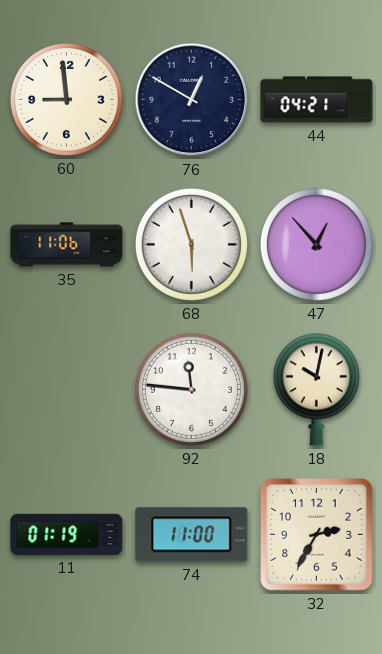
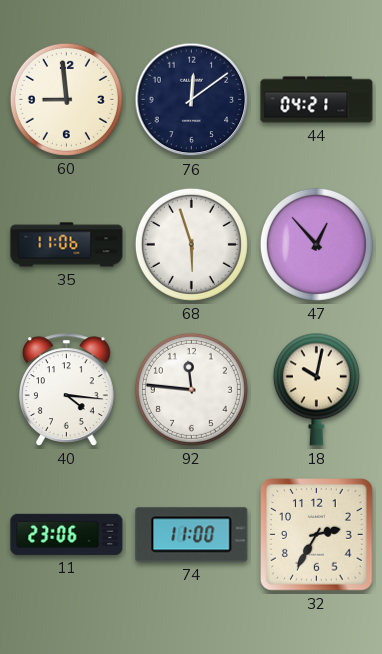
76: 12:50 -> 12:09 (192, 100)
40: none -> 4:16 (67, 390)
11: 01:19 -> 23:06 (67, 534)
